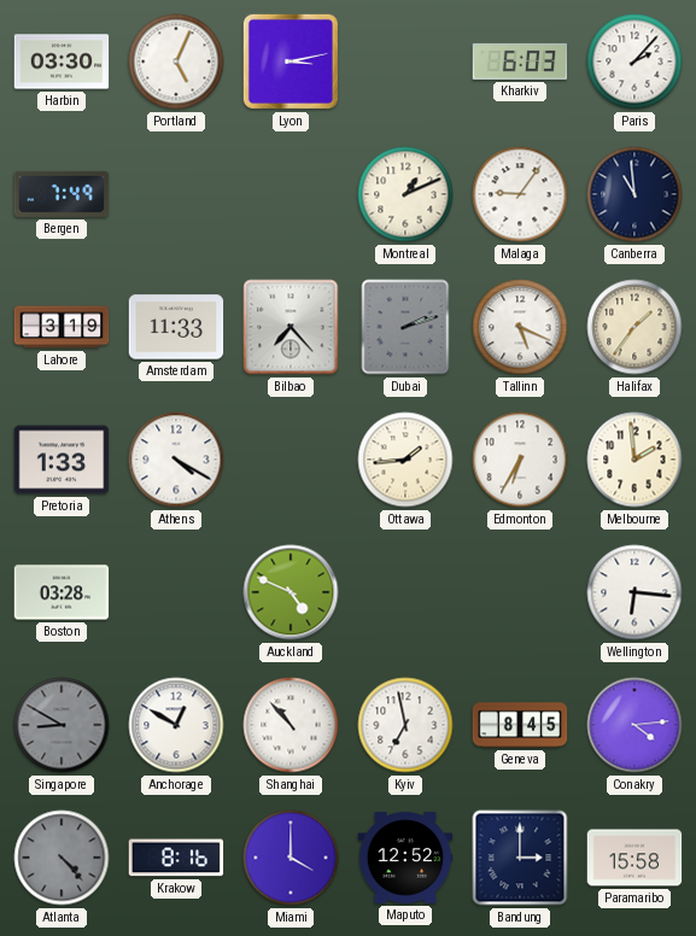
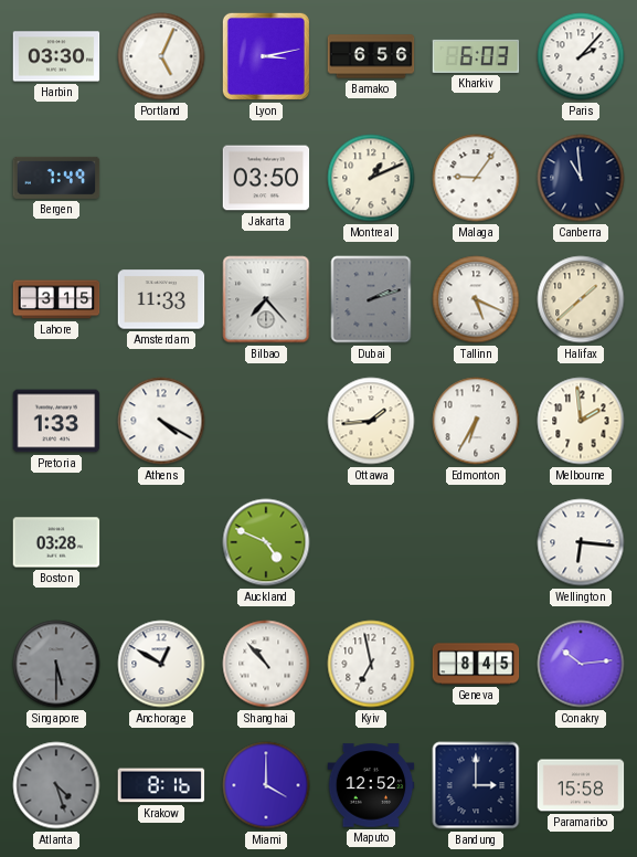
Bamako: none -> 6:56 (371, 56)
Jakarta: none -> 03:50 (266, 178)
Lahore: 3:19 -> 3:15 (56, 299)
Halifax: 1:36 -> 1:38 (581, 299)
Singapore: 8:50 -> 5:30 (56, 664)
Conakry: 4:14 -> 10:14 (581, 664)
Atlanta: 4:23 -> 4:27 (56, 785)
